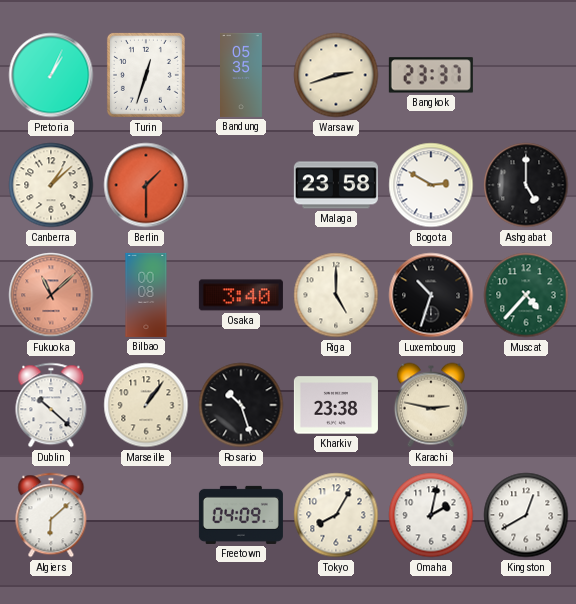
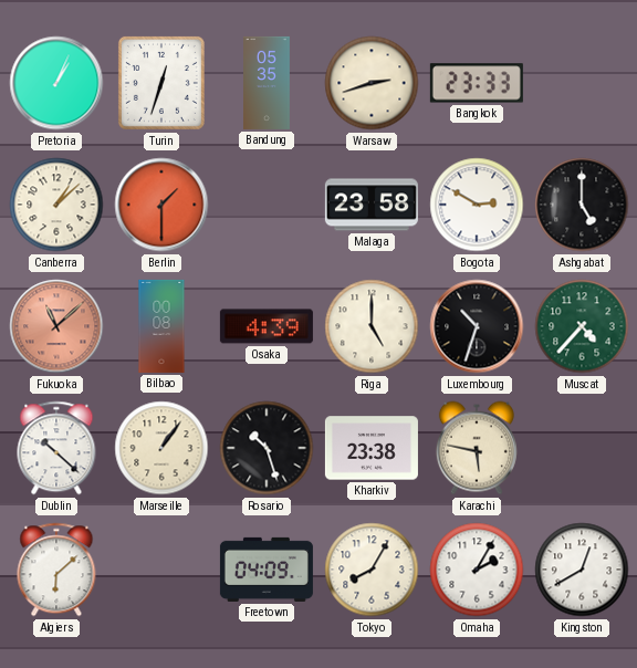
Bangkok: 23:37 -> 23:33 (477, 83)
Osaka: 3:40 -> 4:39 (267, 326)
Karachi: 2:47 -> 5:47 (477, 448)
Omaha: 2:02 -> 2:05 (477, 570)
